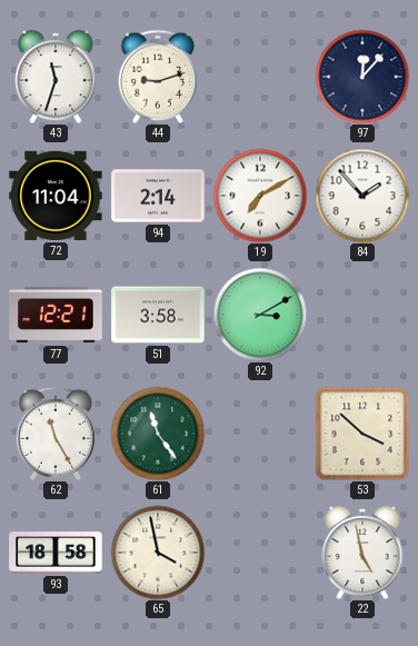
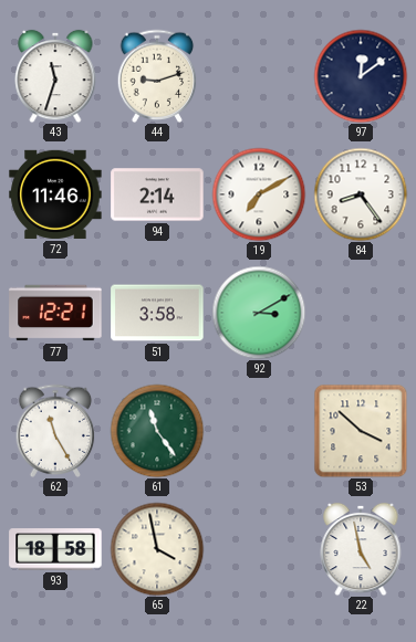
97: 12:07 -> 12:09 (361, 76)
72: 11:04 -> 11:46 (55, 194)
84: 1:53 -> 8:24 (361, 194)
